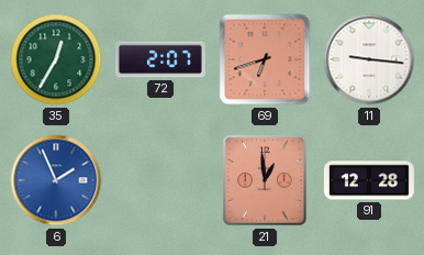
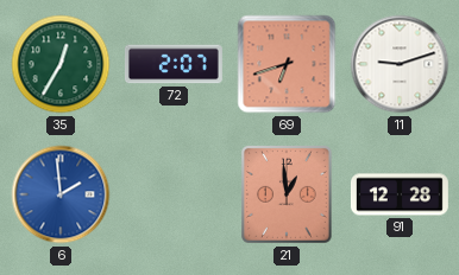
11: 9:16 -> 9:12 (400, 64)
6: 1:56 -> 1:59 (61, 194)
